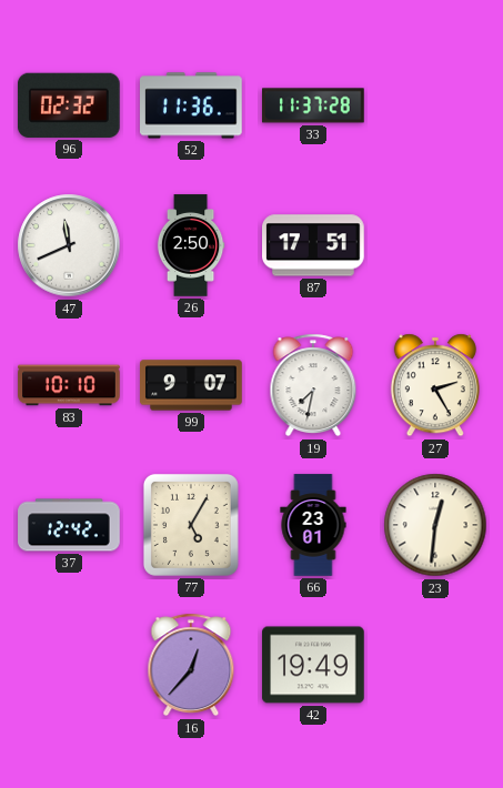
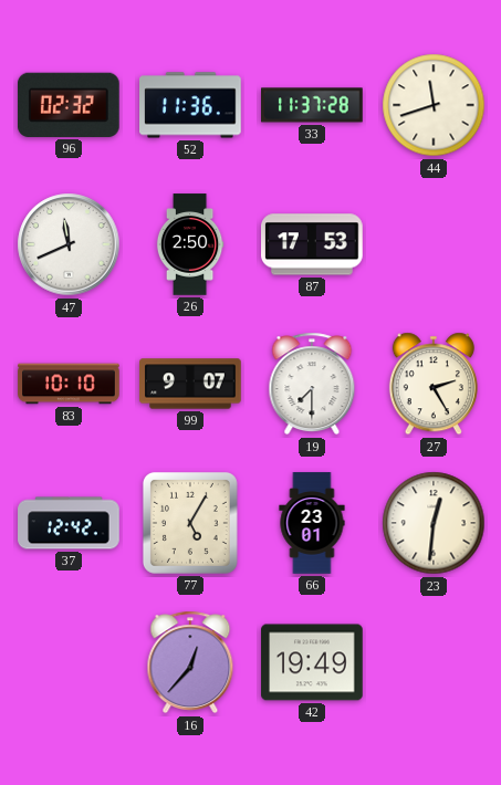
44: none -> 11:42 (434, 105)
87: 17:51 -> 17:53 (313, 244)
19: 7:32 -> 7:30 (312, 384)
